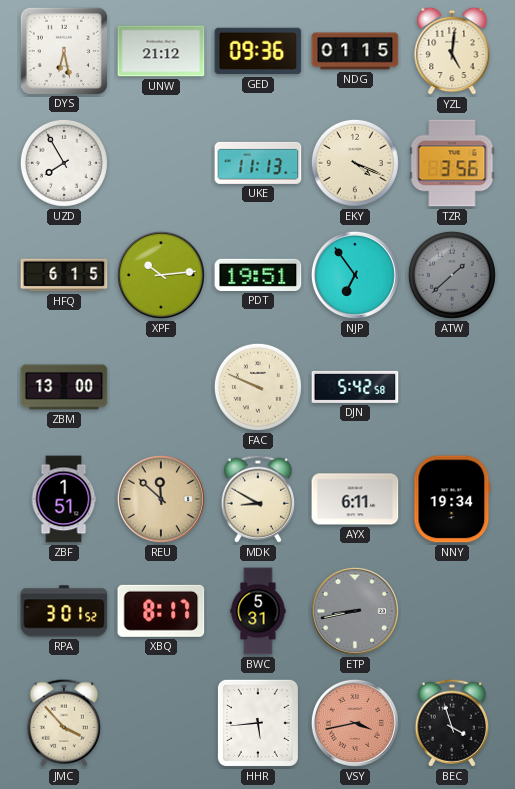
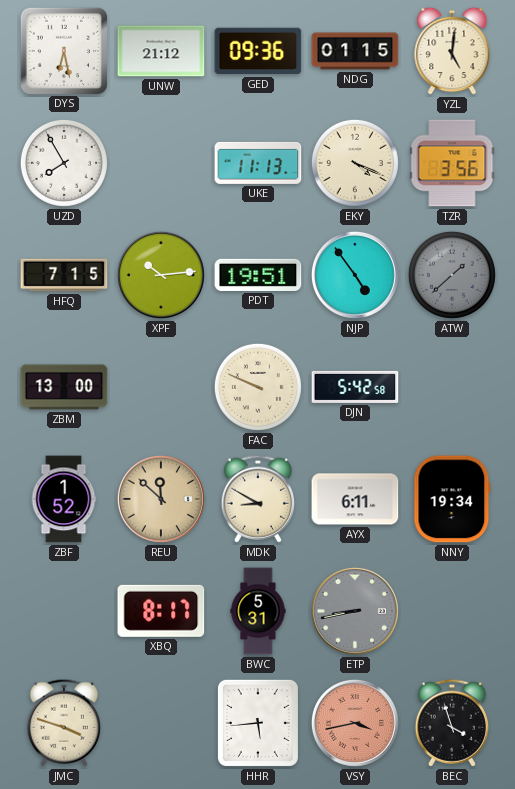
HFQ: 6:15 -> 7:15 (64, 275)
NJP: 6:54 -> 4:54 (355, 275)
ZBF: 1:51 -> 1:52 (64, 499)
RPA: 3:01 -> none (64, 611)
JMC: 3:53 -> 3:48 (63, 723)
